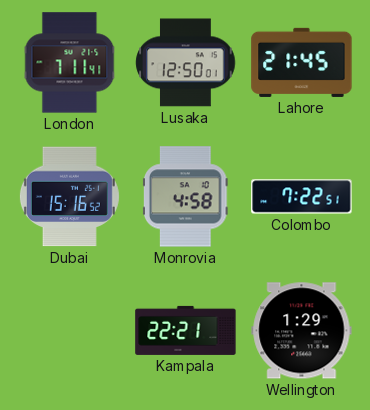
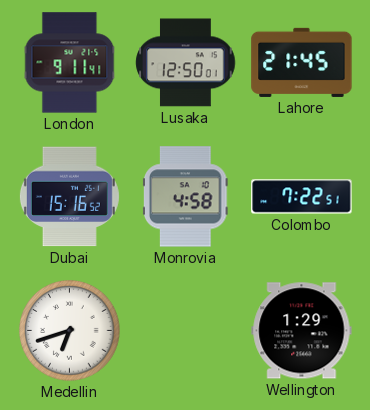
London: 7:11 -> 9:11 (70, 63)
Medellin: none -> 6:42 (70, 331)
Kampala: 22:21 -> none (186, 330)
